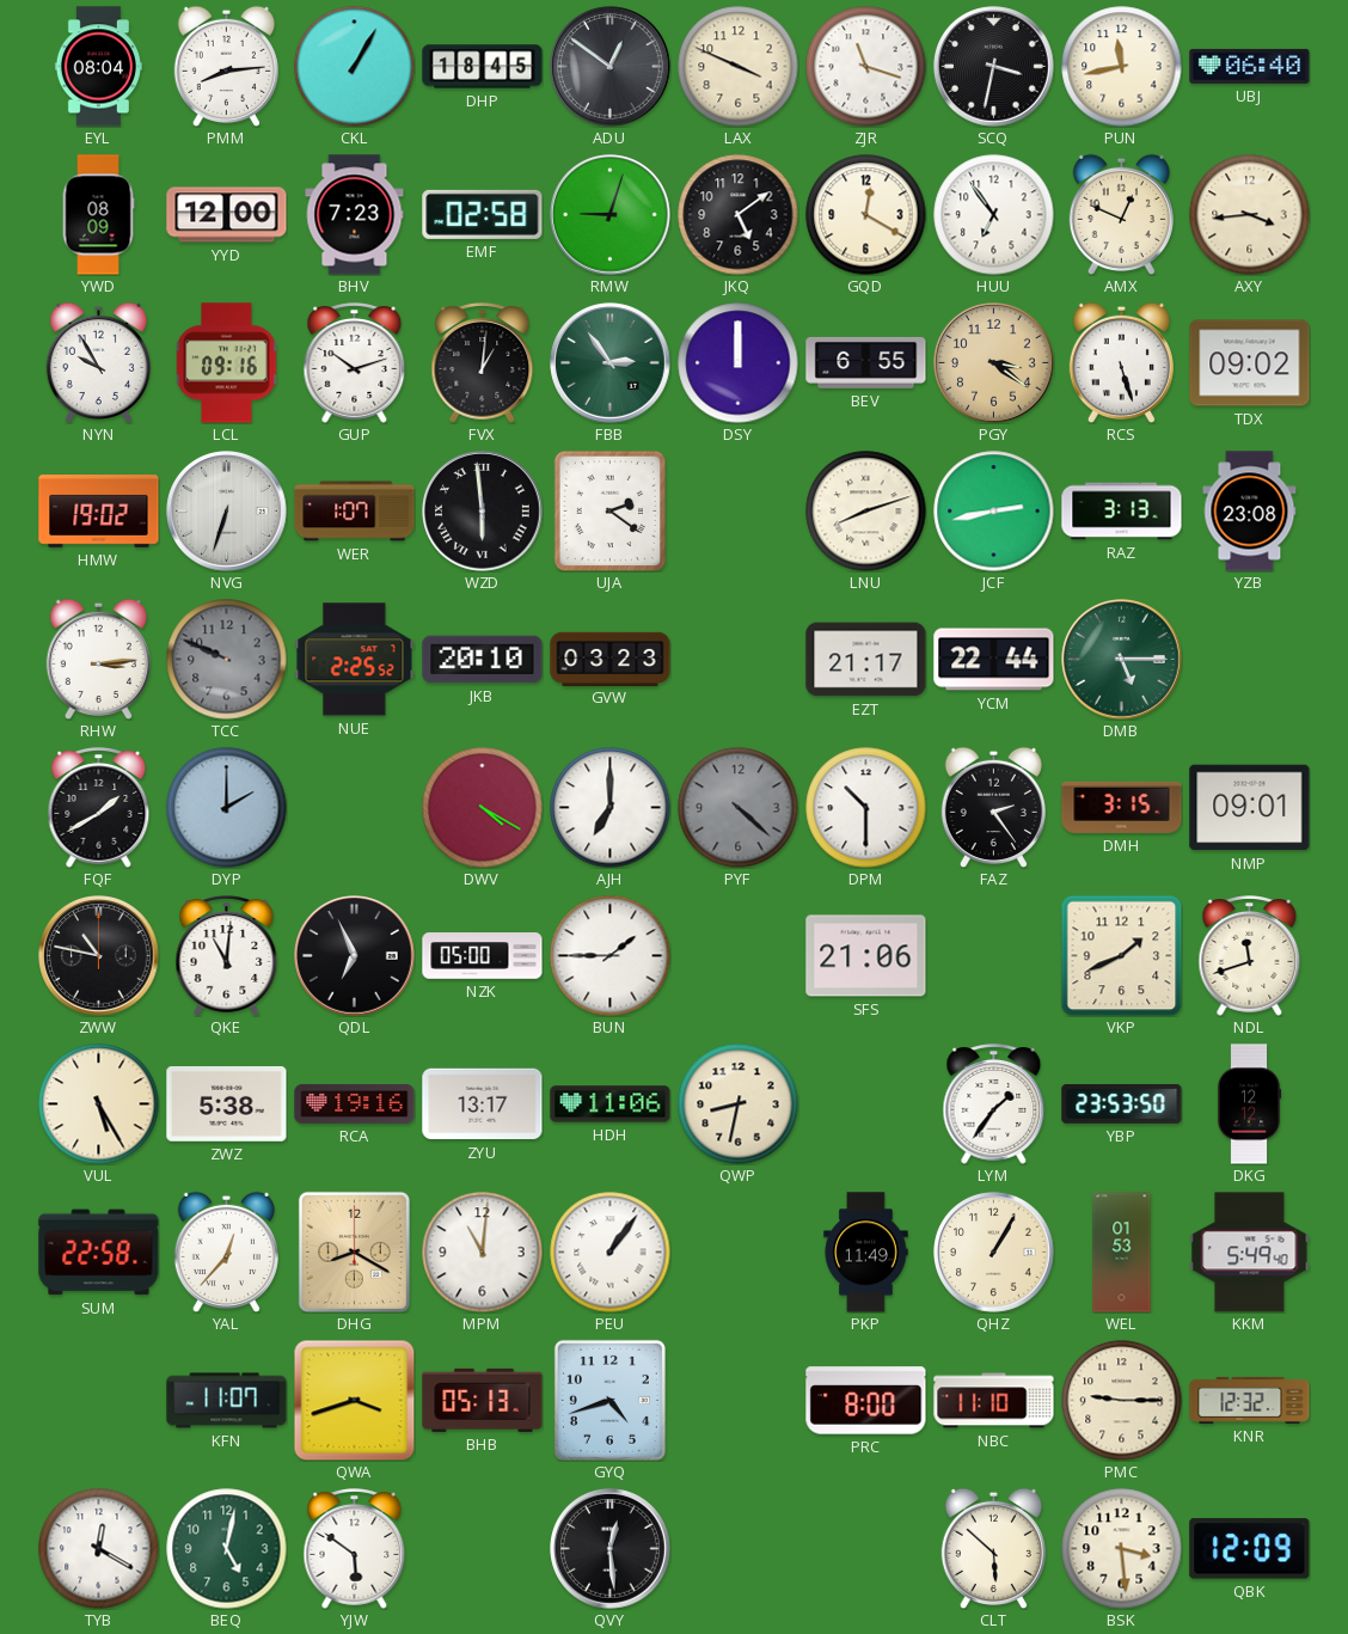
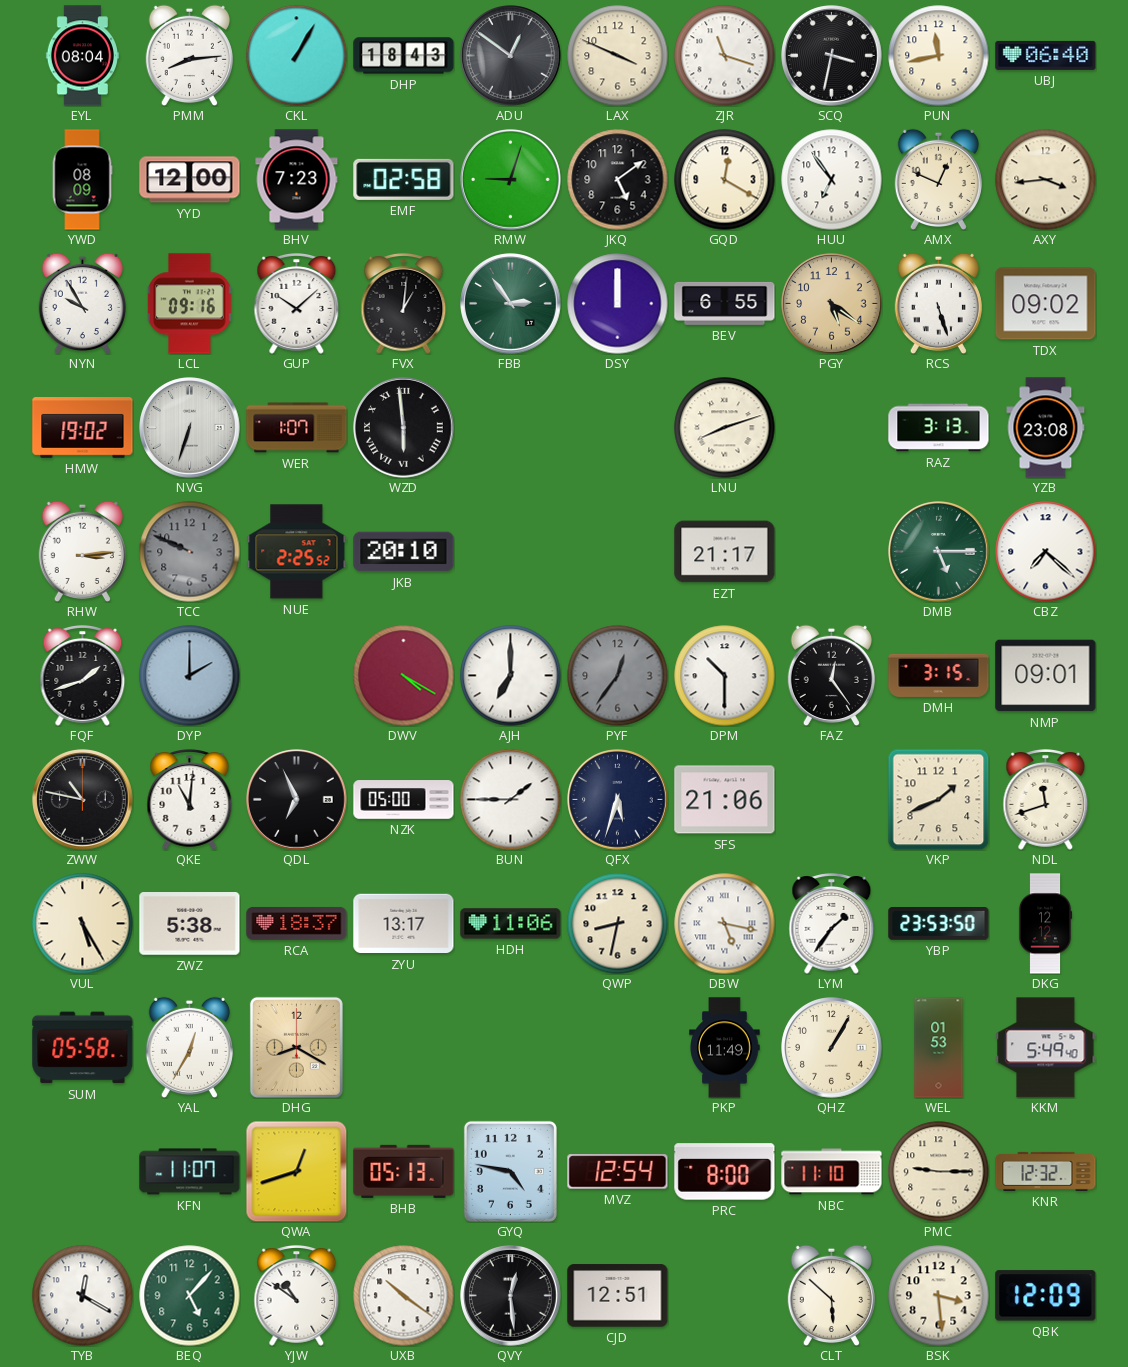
DHP: 18:45 -> 18:43 (404, 56)
GUP: 10:12 -> 10:08 (297, 304)
PGY: 3:21 -> 5:21 (832, 304)
UJA: 2:21 -> none (611, 510)
JCF: 2:43 -> none (994, 512)
GVW: 03:23 -> none (611, 659)
YCM: 22:44 -> none (994, 660)
CBZ: none -> 7:22 (1046, 552)
FQF: 1:40 -> 1:42 (83, 676)
PYF: 4:22 -> 12:36 (618, 676)
FAZ: 2:24 -> 12:24 (831, 675)
QFX: none -> 5:33 (618, 800)
RCA: 19:16 -> 18:37 (297, 924)
DBW: none -> 5:17 (725, 924)
SUM: 22:58 -> 05:58 (83, 1048)
YAL: 12:37 -> 12:35 (189, 1047)
MPM: 11:01 -> none (483, 1253)
PEU: 1:06 -> none (611, 1253)
QWA: 3:42 -> 12:42 (296, 1171)
GYQ: 4:42 -> 4:47 (510, 1171)
MVZ: none -> 12:54 (618, 1172)
BEQ: 5:02 -> 5:07 (190, 1296)
YJW: 5:51 -> 10:51 (297, 1296)
UXB: none -> 10:21 (404, 1296)
CJD: none -> 12:51 (618, 1296)
